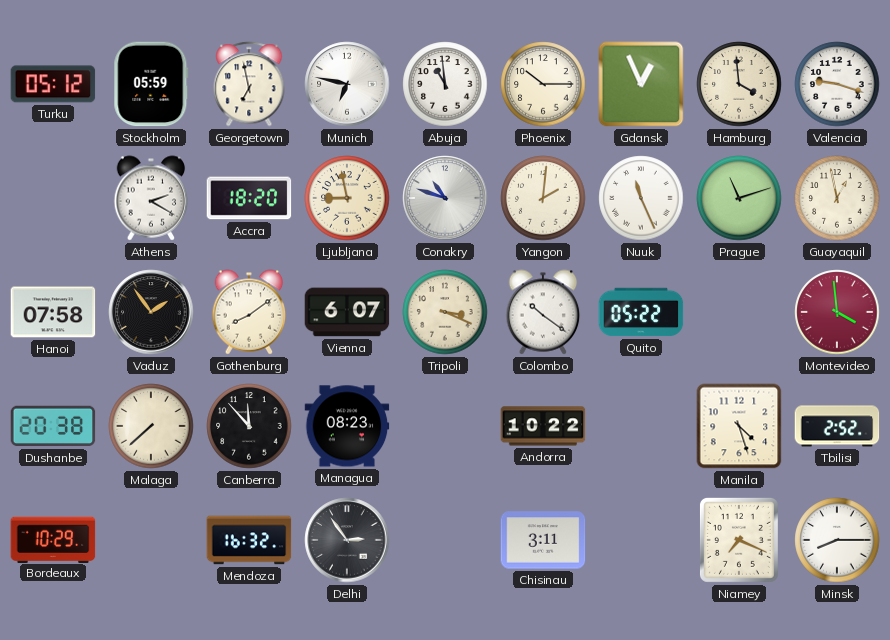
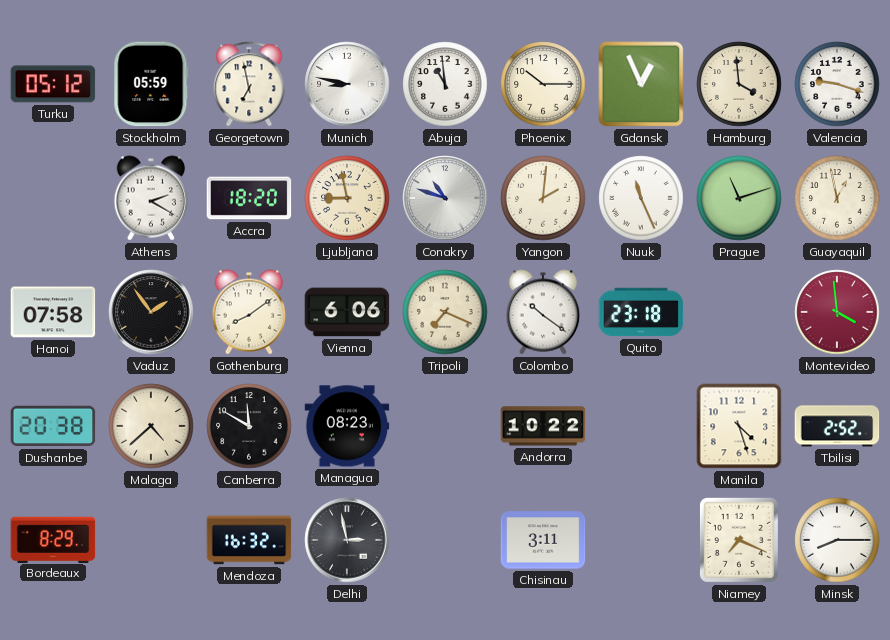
Munich: 6:47 -> 8:47 (347, 84)
Vienna: 6:07 -> 6:06 (347, 312)
Tripoli: 3:19 -> 7:19 (445, 312)
Quito: 05:22 -> 23:18 (641, 312)
Malaga: 7:38 -> 4:38 (151, 426)
Canberra: 11:53 -> 11:50 (249, 426)
Bordeaux: 10:29 -> 8:29 (53, 539)
Delhi: 2:54 -> 2:58 (347, 540)
